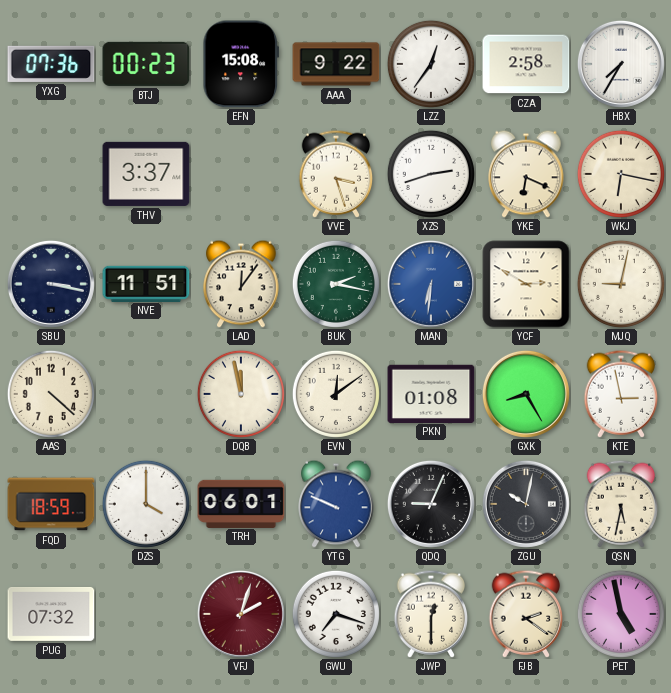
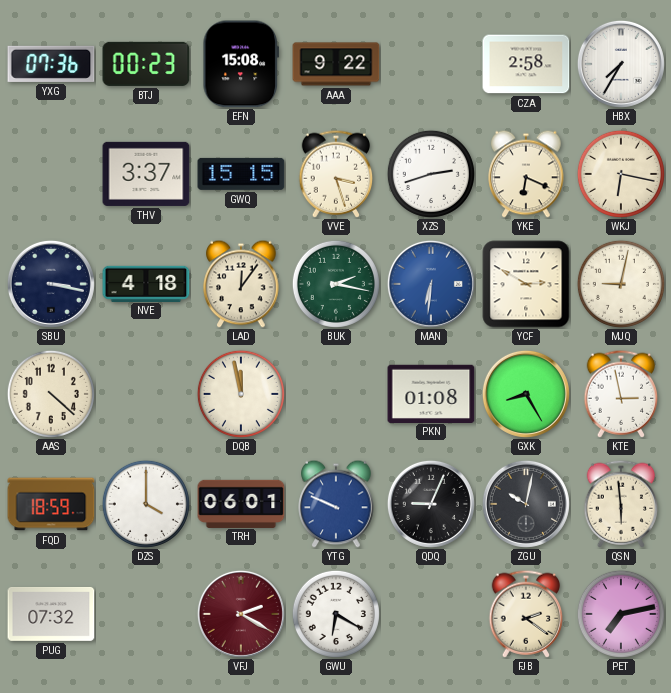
LZZ: 12:36 -> none (431, 64)
GWQ: none -> 15:15 (241, 174)
NVE: 11:51 -> 4:18 (146, 283)
EVN: 12:09 -> none (336, 394)
QSN: 5:32 -> 5:59 (621, 504)
VFJ: 2:03 -> 2:20 (241, 614)
GWU: 7:18 -> 6:20 (336, 614)
JWP: 12:30 -> none (431, 614)
PET: 4:58 -> 7:13 (621, 614)
